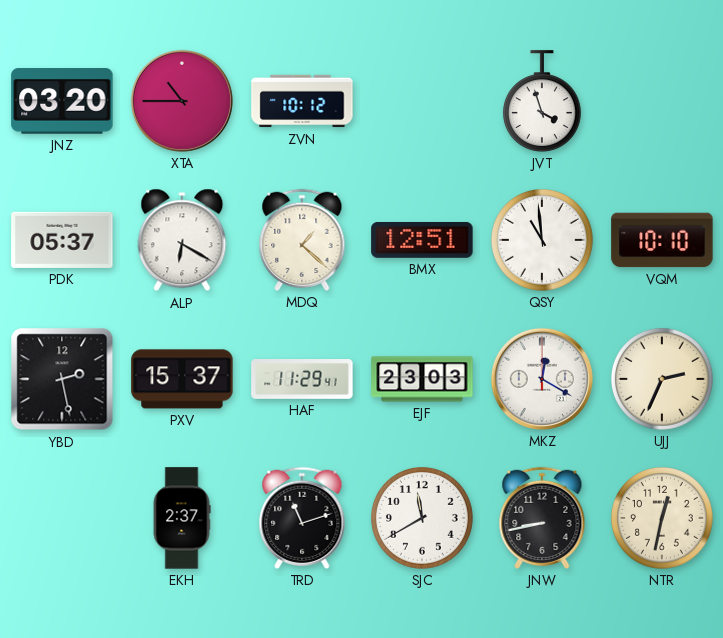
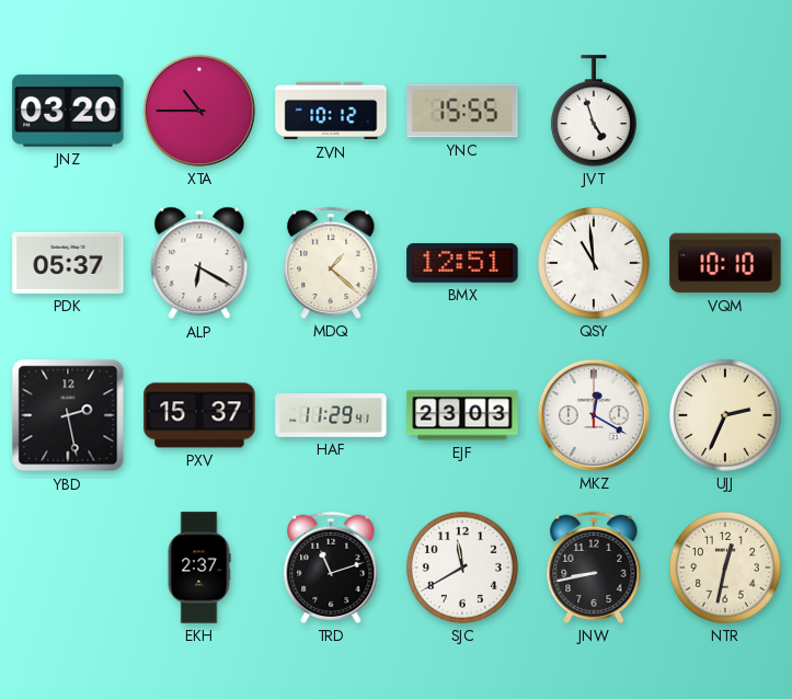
YNC: none -> 15:55 (462, 111)
JVT: 3:57 -> 4:57 (594, 111)
